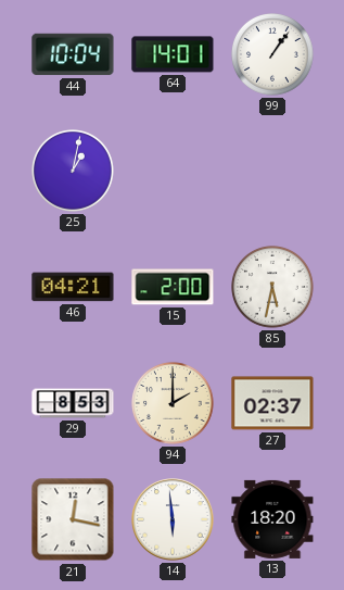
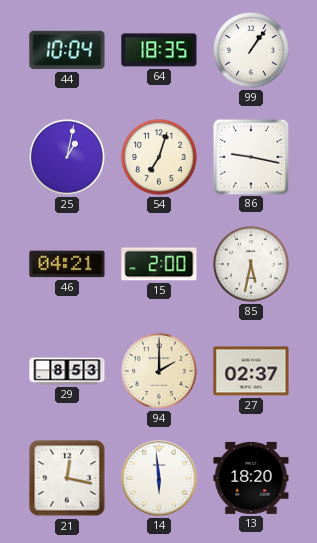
64: 14:01 -> 18:35 (159, 50)
54: none -> 7:03 (160, 158)
86: none -> 9:17 (250, 156)
